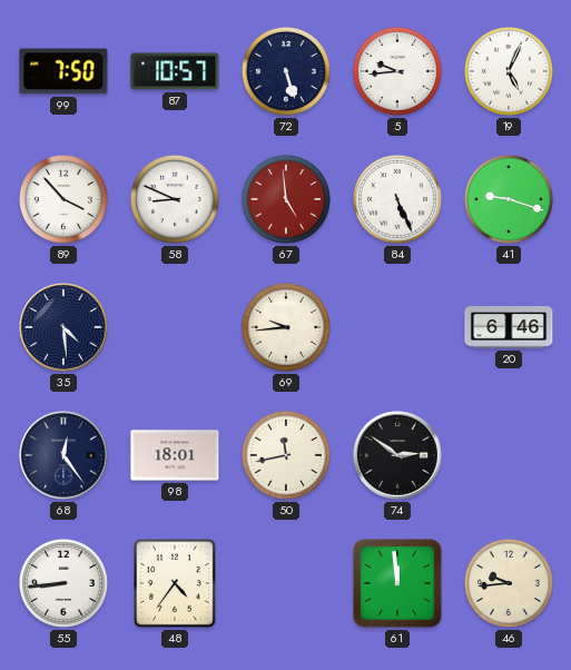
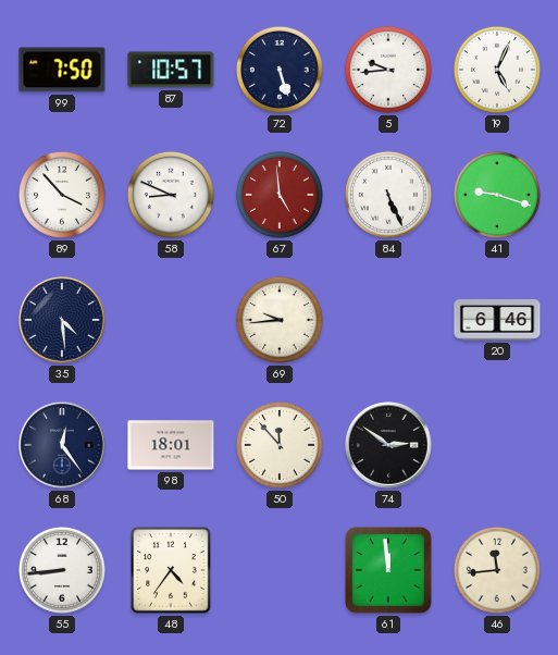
50: 11:43 -> 11:53 (280, 445)
46: 9:44 -> 11:44 (497, 570)
